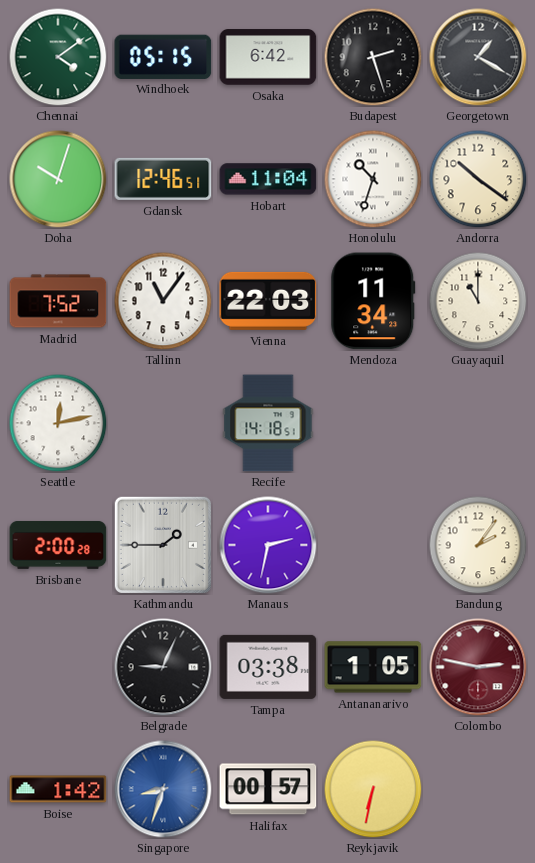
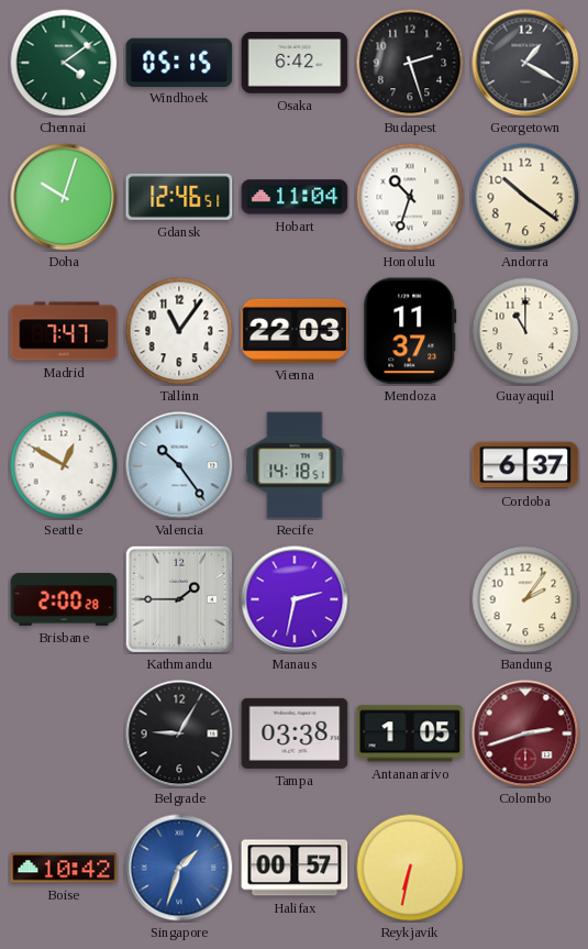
Madrid: 7:52 -> 7:47 (64, 331)
Mendoza: 11:34 -> 11:37 (410, 331)
Seattle: 12:13 -> 12:50 (64, 465)
Valencia: none -> 10:24 (179, 465)
Cordoba: none -> 6:37 (525, 465)
Belgrade: 9:04 -> 9:05 (179, 733)
Colombo: 2:47 -> 2:42 (525, 733)
Boise: 1:42 -> 10:42 (64, 868)
Singapore: 8:33 -> 1:33 (179, 868)
